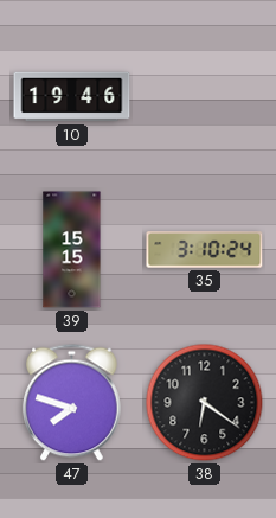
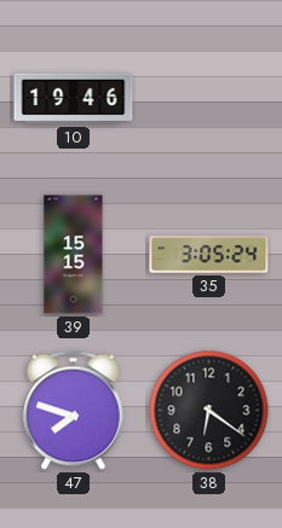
35: 3:10 -> 3:05 (209, 255)
